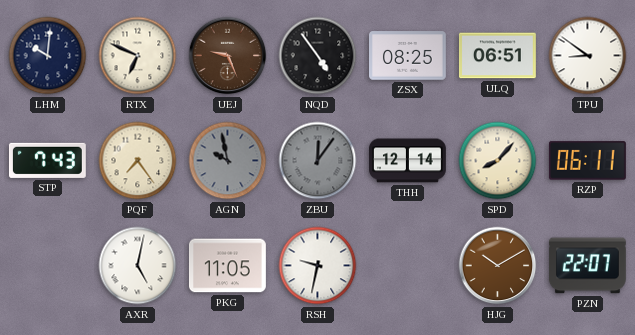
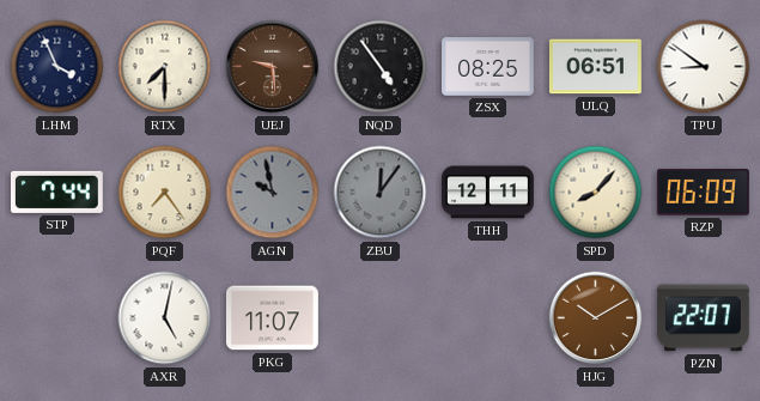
LHM: 10:01 -> 3:56 (57, 67)
RTX: 6:49 -> 7:30 (165, 67)
UEJ: 9:26 -> 9:29 (273, 67)
STP: 7:43 -> 7:44 (56, 192)
THH: 12:14 -> 12:11 (488, 193)
RZP: 06:11 -> 06:09 (703, 193)
PKG: 11:05 -> 11:07 (272, 318)
RSH: 9:32 -> none (318, 266)
